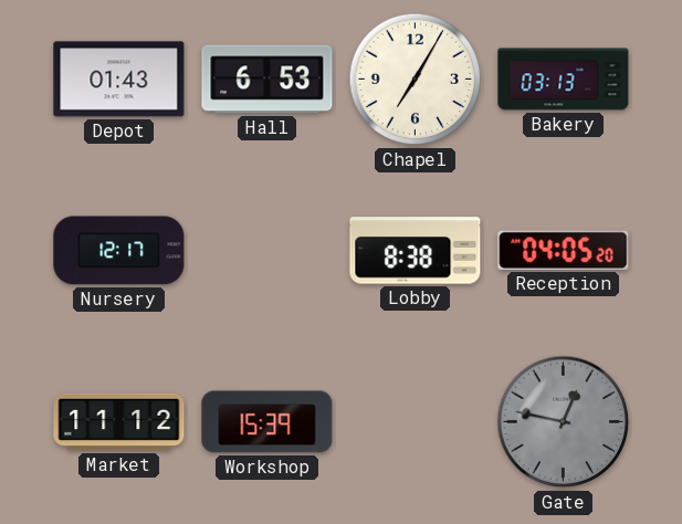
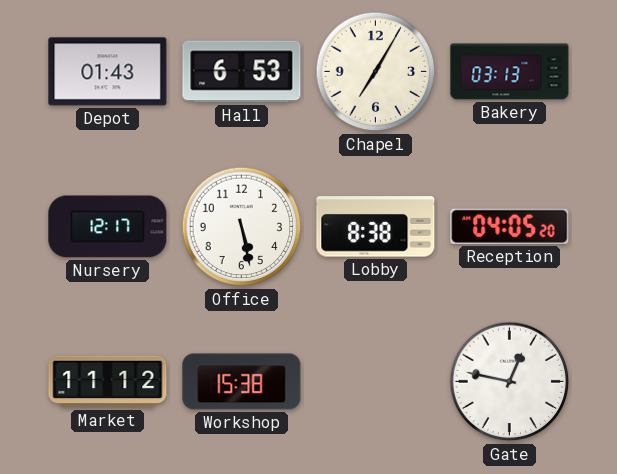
Office: none -> 5:28 (242, 227)
Workshop: 15:39 -> 15:38 (242, 382)
Gate dial: grey -> white (510, 382)
